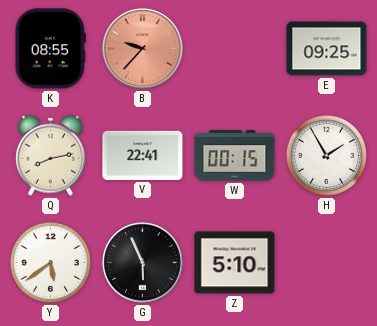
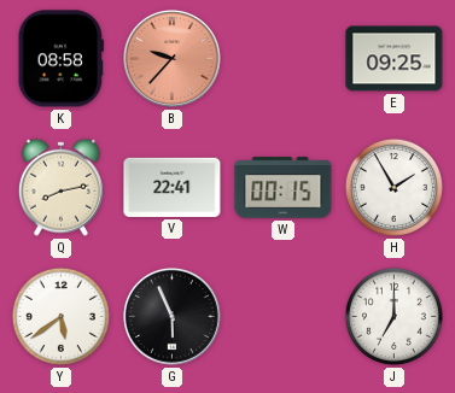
K: 08:55 -> 08:58 (60, 59)
Z: 5:10 -> none (235, 263)
J: none -> 7:00 (393, 316)
